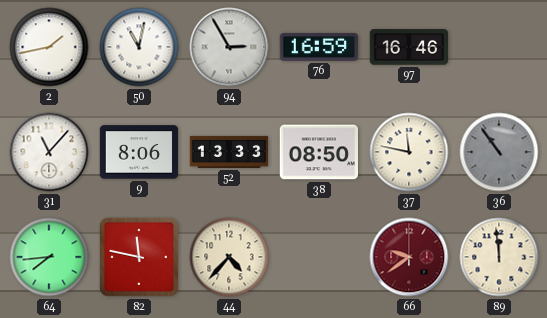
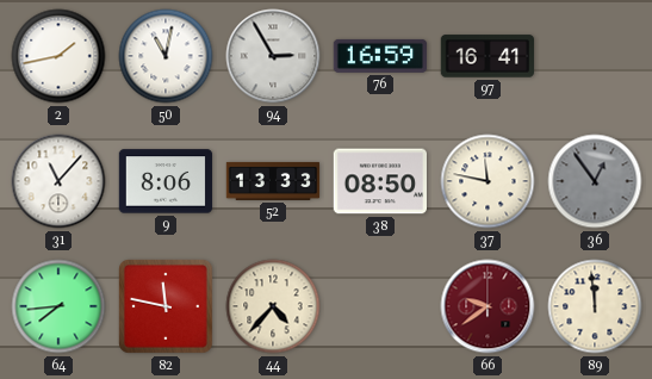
97: 16:46 -> 16:41 (488, 56)
36: 10:54 -> 12:54 (595, 181)
